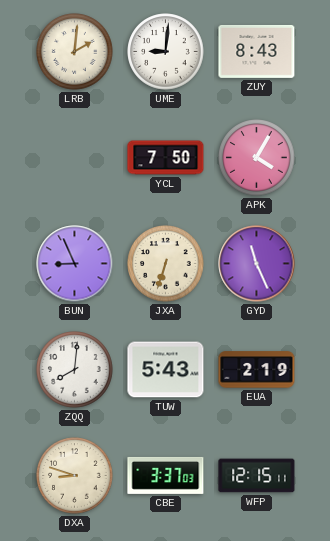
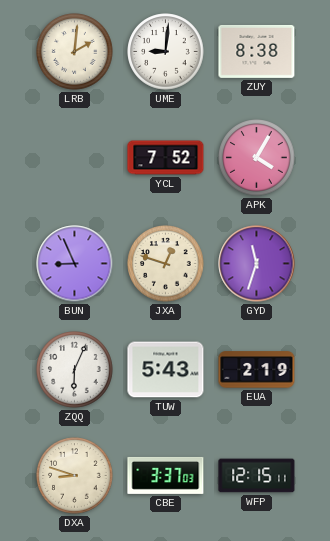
ZUY: 8:43 -> 8:38 (257, 51)
YCL: 7:50 -> 7:52 (166, 158)
JXA: 6:33 -> 12:48 (166, 264)
GYD: 11:26 -> 11:33 (257, 264)
ZQQ: 8:01 -> 6:04 (75, 370)
